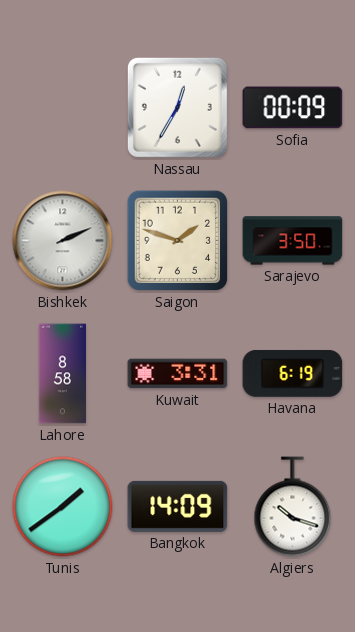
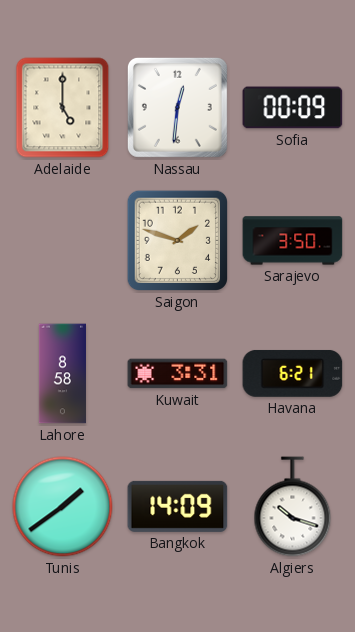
Adelaide: none -> 5:00 (63, 108)
Nassau: 12:35 -> 12:31 (177, 107)
Bishkek: 2:11 -> none (63, 241)
Havana: 6:19 -> 6:21 (293, 373)
